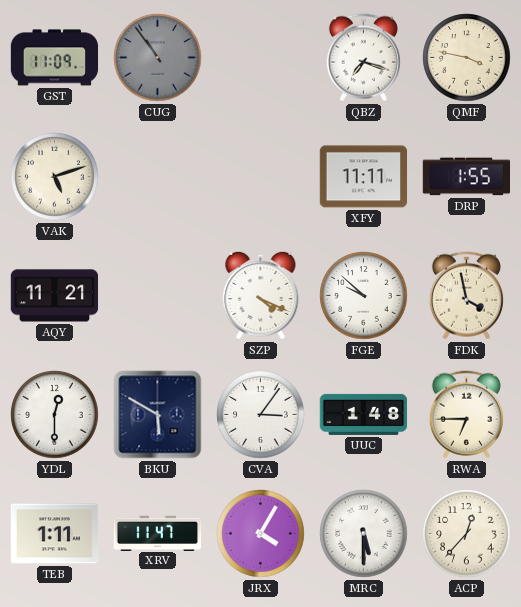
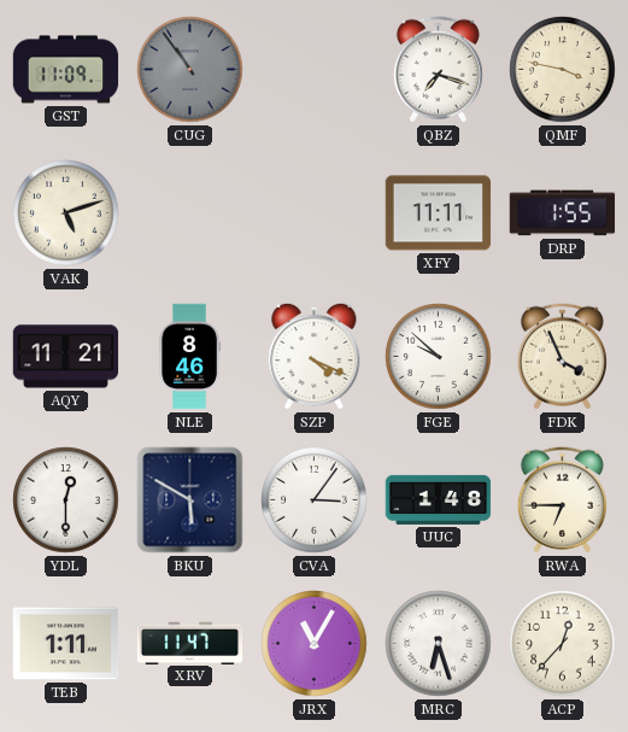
NLE: none -> 8:46 (189, 357)
FDK: 3:58 -> 3:56 (562, 357)
JRX: 4:05 -> 11:05 (315, 644)
MRC: 5:30 -> 6:27 (439, 644)
